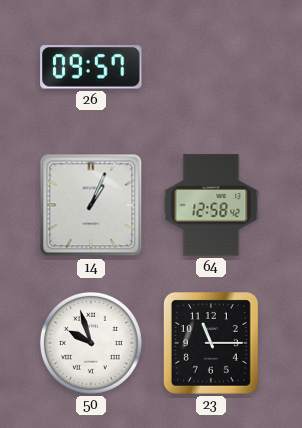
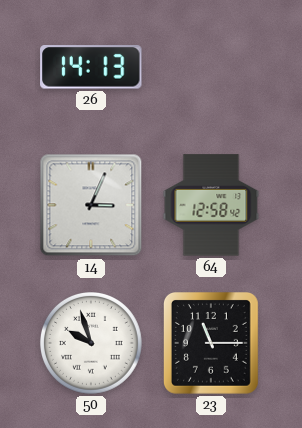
26: 09:57 -> 14:13 (91, 67)
14: 1:04 -> 3:04 (91, 205)
